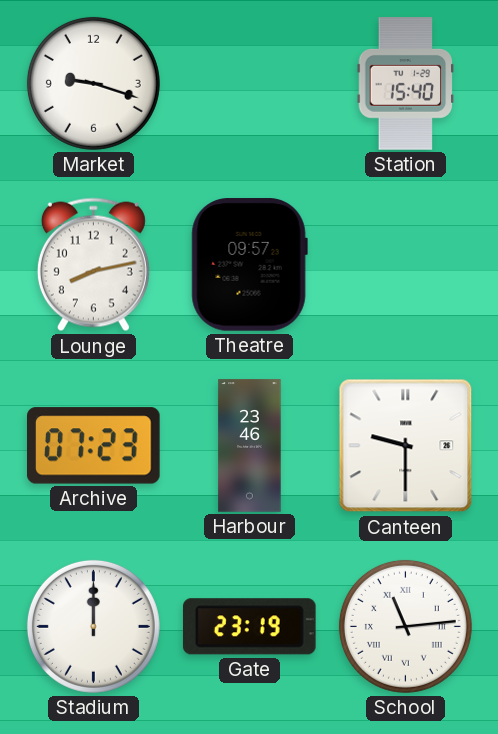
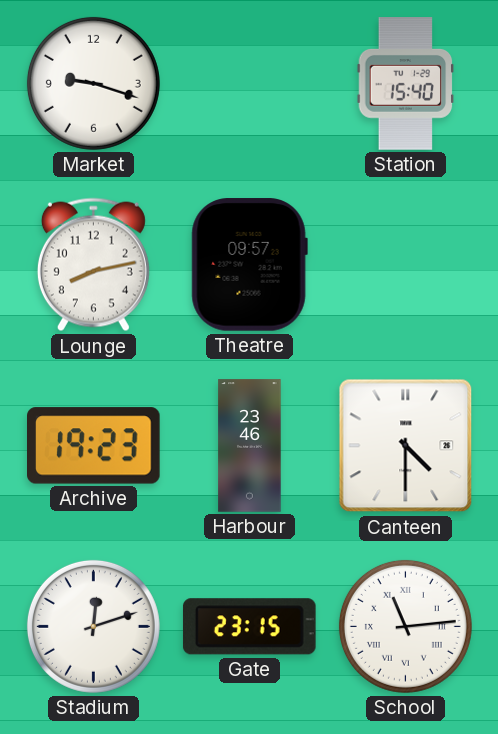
Archive: 07:23 -> 19:23 (94, 446)
Canteen: 9:30 -> 4:30 (406, 446)
Stadium: 12:00 -> 12:12 (93, 626)
Gate: 23:19 -> 23:15 (249, 627)
